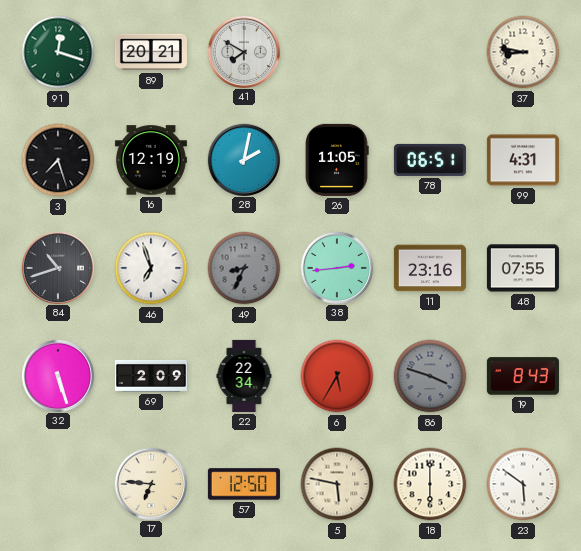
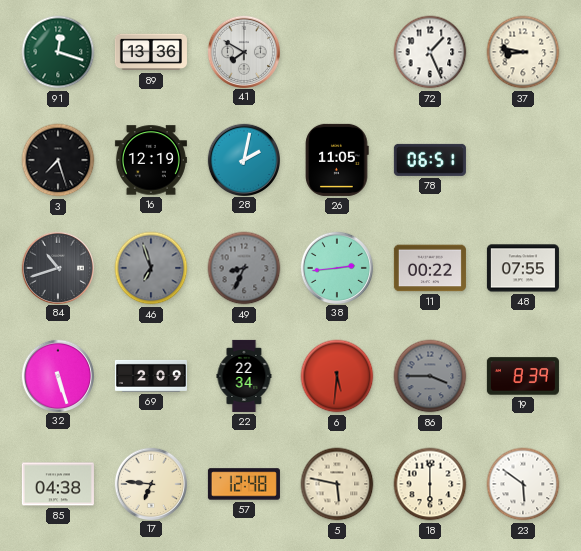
89: 20:21 -> 13:36 (151, 52)
72: none -> 1:26 (430, 52)
99: 4:31 -> none (523, 160)
46 dial: white -> grey (151, 268)
11: 23:16 -> 00:22 (430, 268)
6: 5:35 -> 5:31 (337, 376)
86: 3:48 -> 3:45 (430, 376)
19: 8:43 -> 8:39 (523, 376)
85: none -> 04:38 (58, 484)
57: 12:50 -> 12:48 (244, 484)
